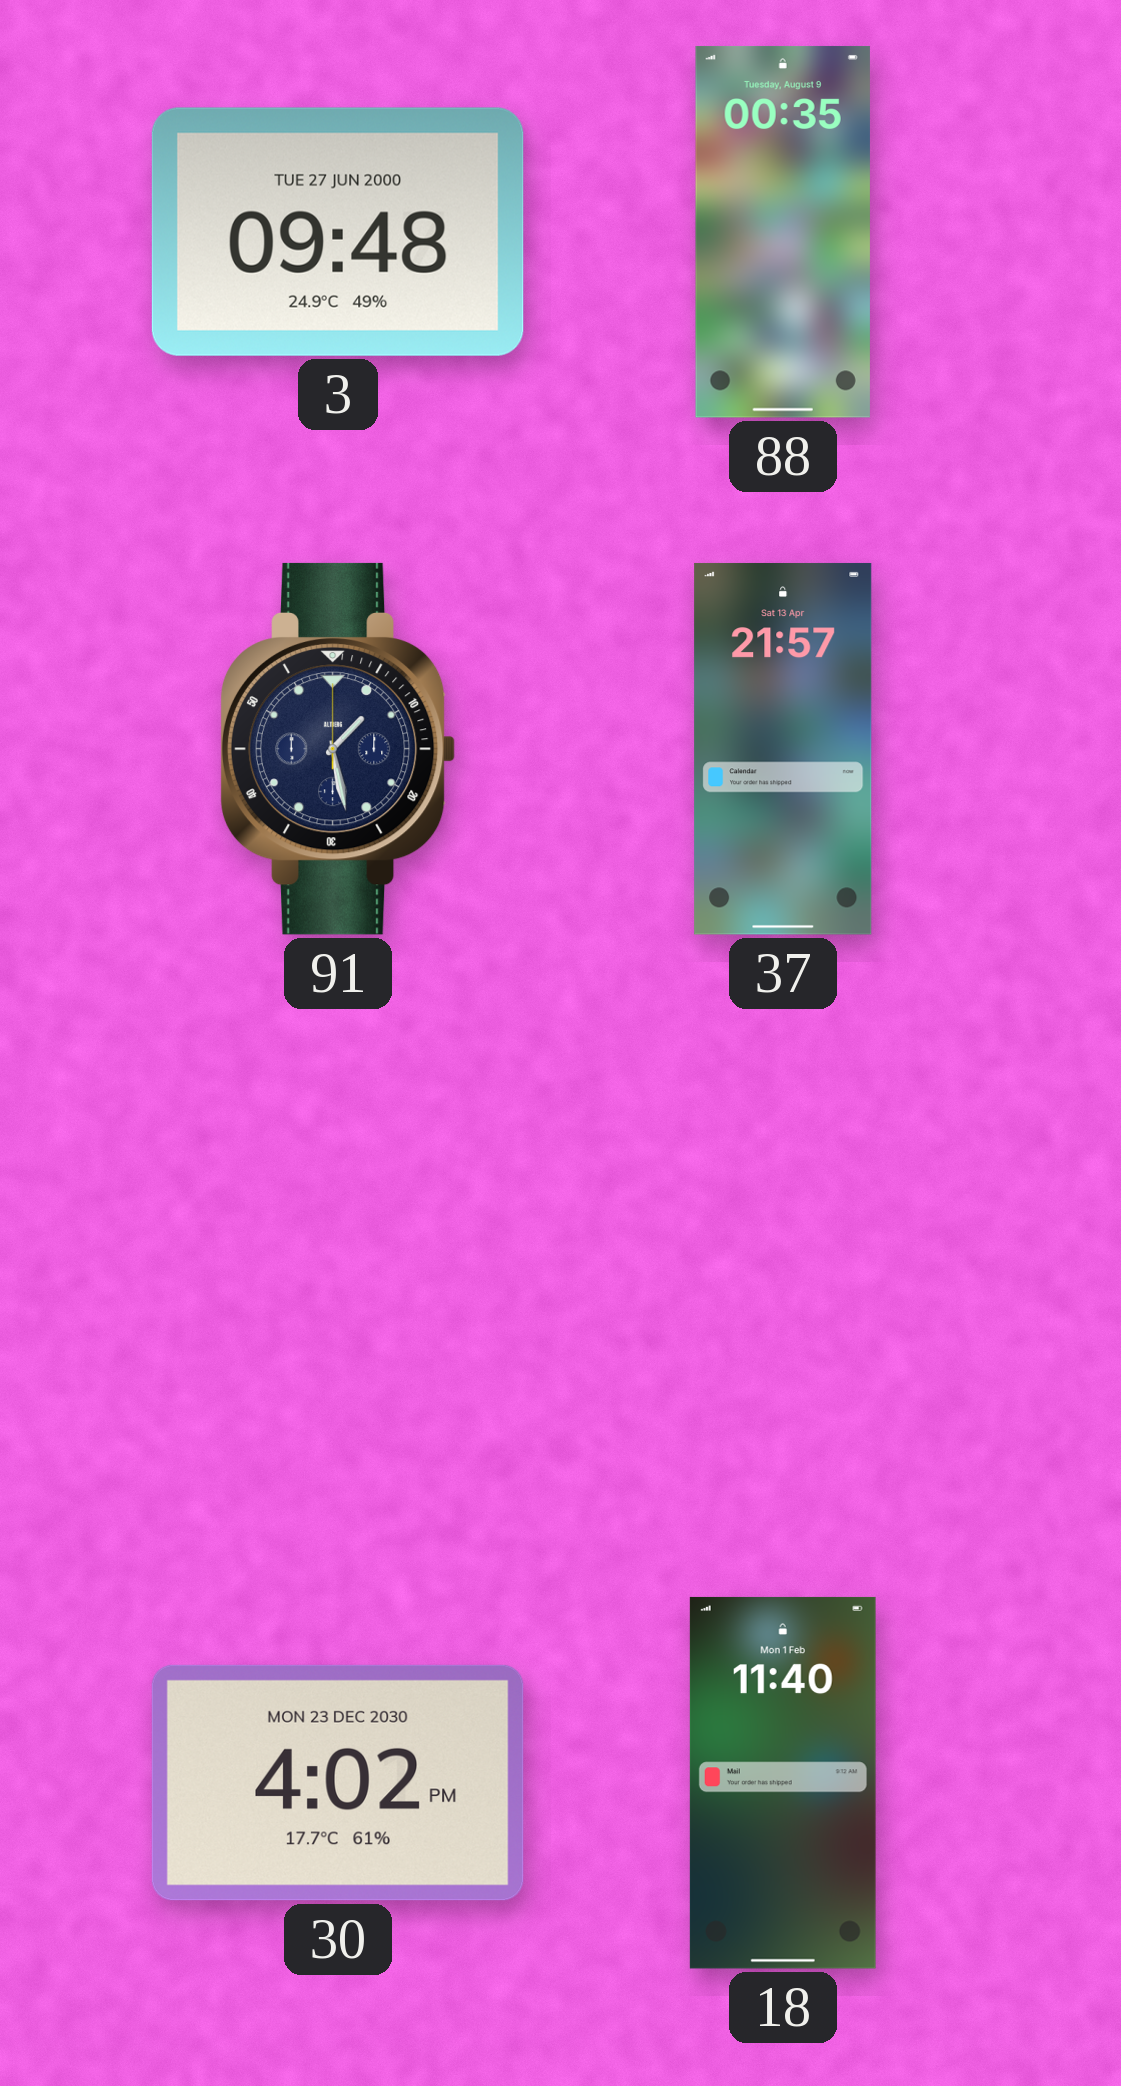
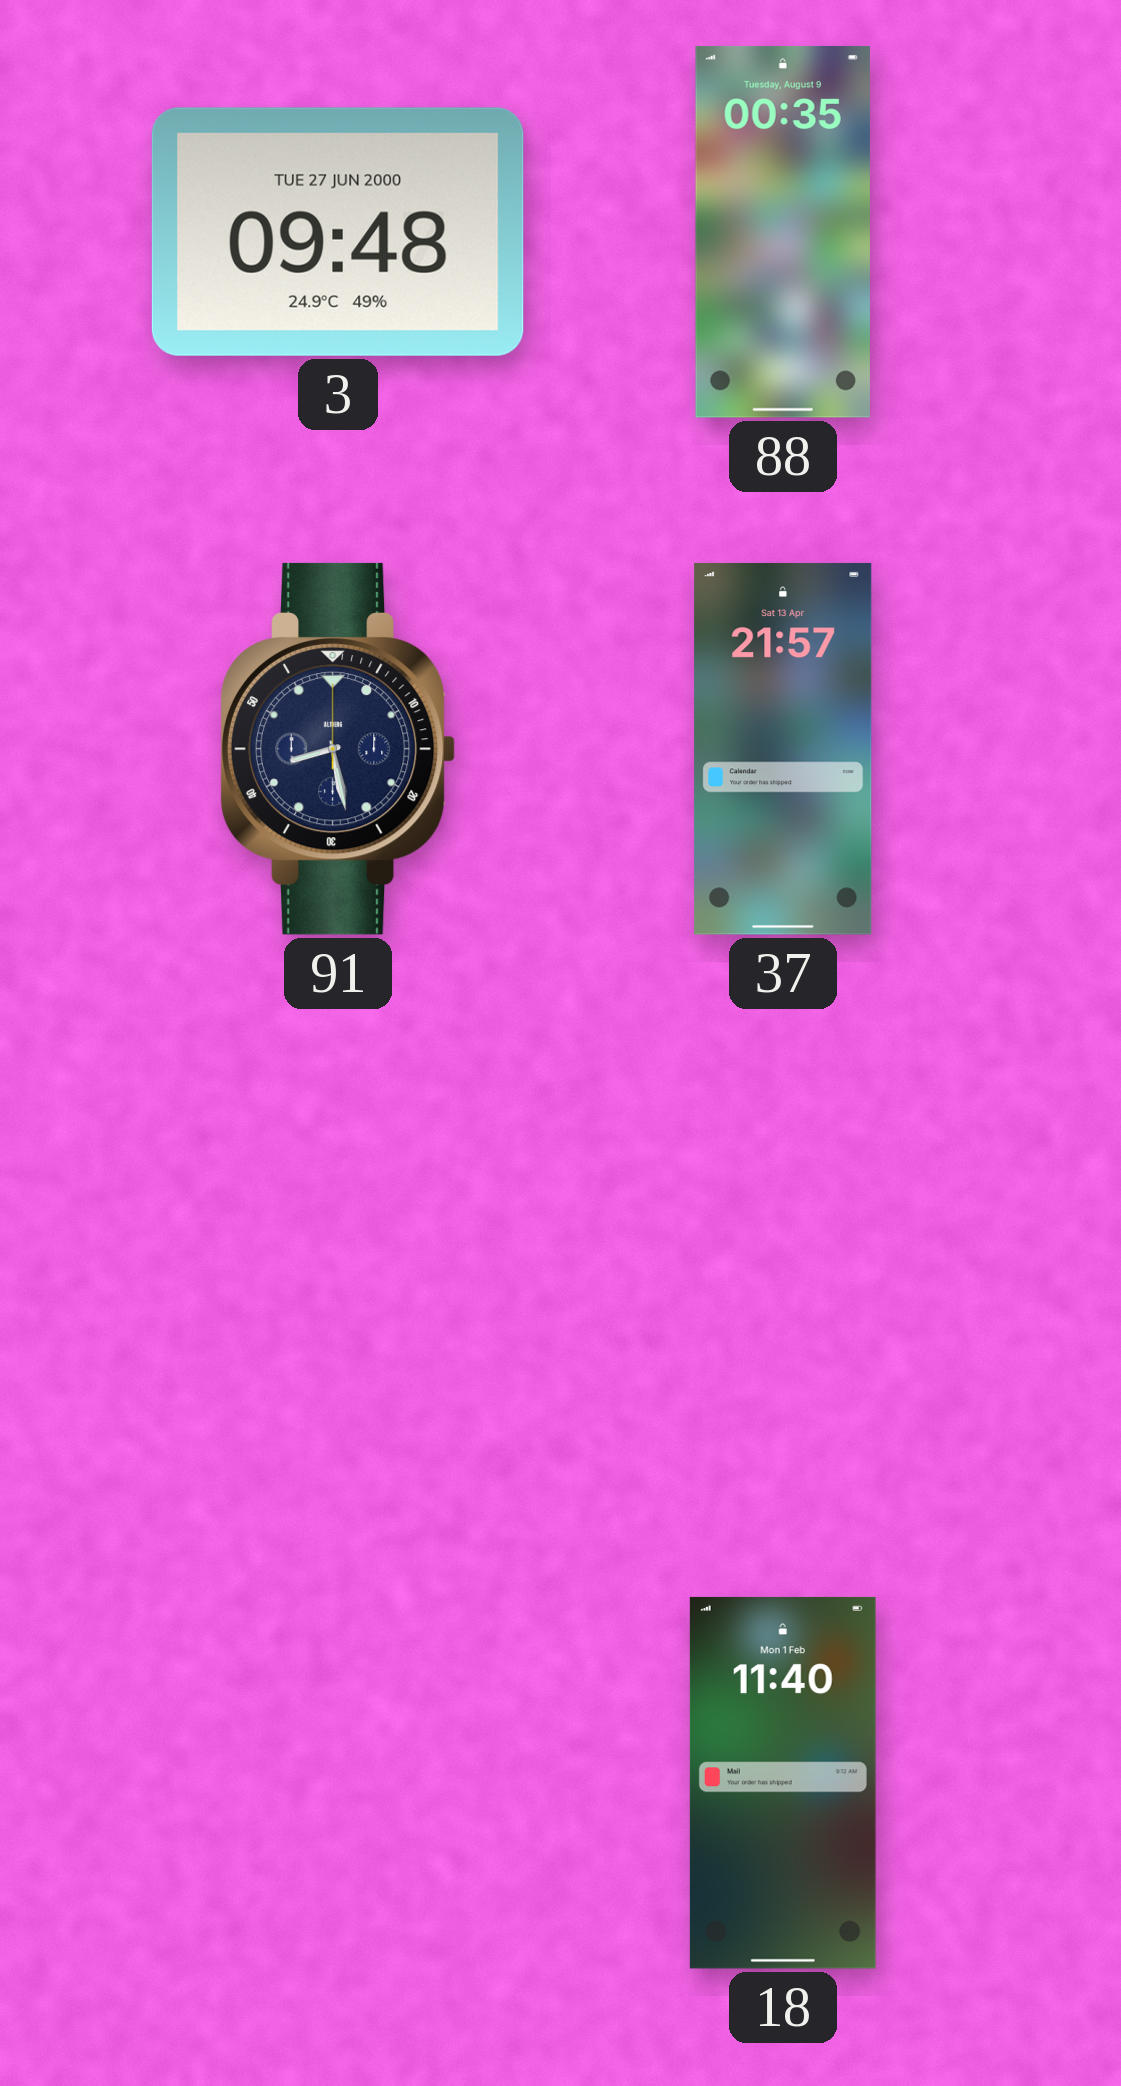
91: 1:28 -> 8:28 (338, 749)
30: 4:02 -> none (338, 1783)
